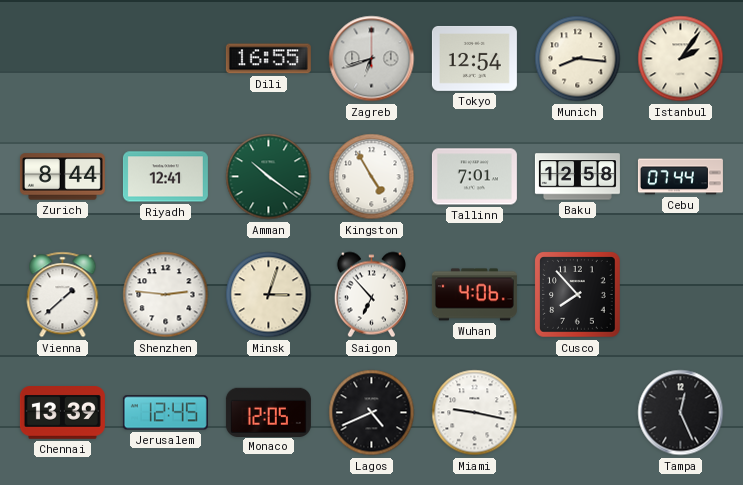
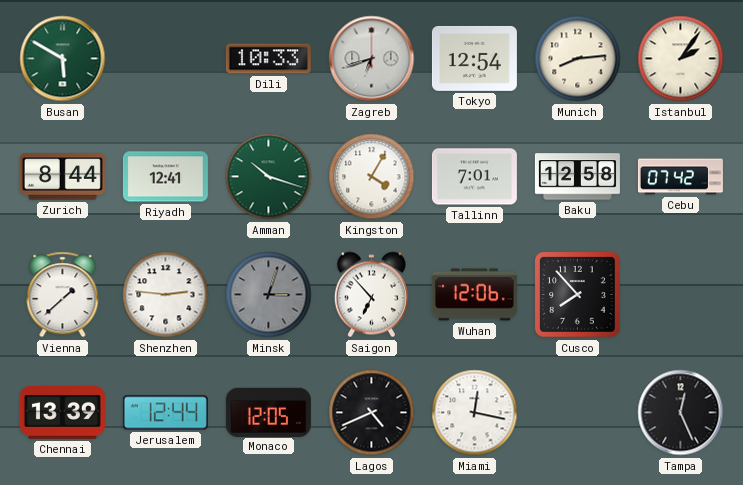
Busan: none -> 5:50 (63, 59)
Dili: 16:55 -> 10:33 (268, 59)
Munich: 8:16 -> 8:14 (578, 59)
Amman: 10:21 -> 10:18 (269, 177)
Kingston: 4:55 -> 4:05 (372, 177)
Cebu: 07:44 -> 07:42 (680, 177)
Minsk dial: cream -> grey (269, 295)
Wuhan: 4:06 -> 12:06 (474, 295)
Jerusalem: 12:45 -> 12:44 (165, 413)
Miami: 9:17 -> 12:17 (475, 413)
